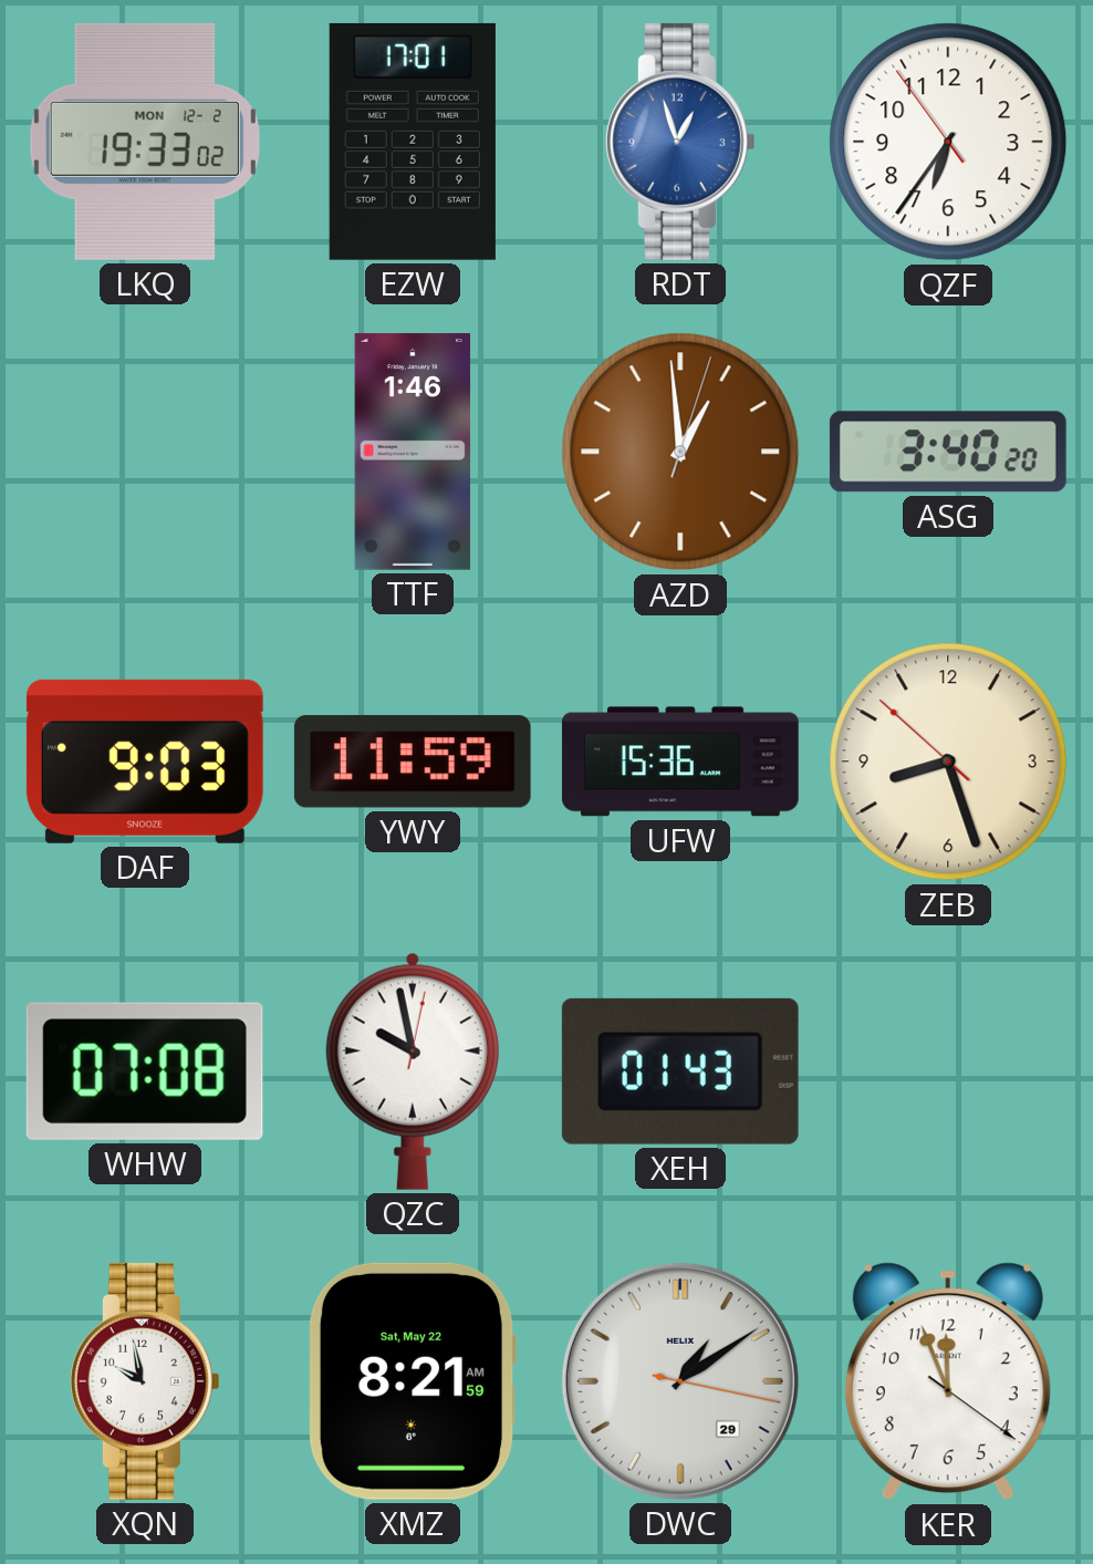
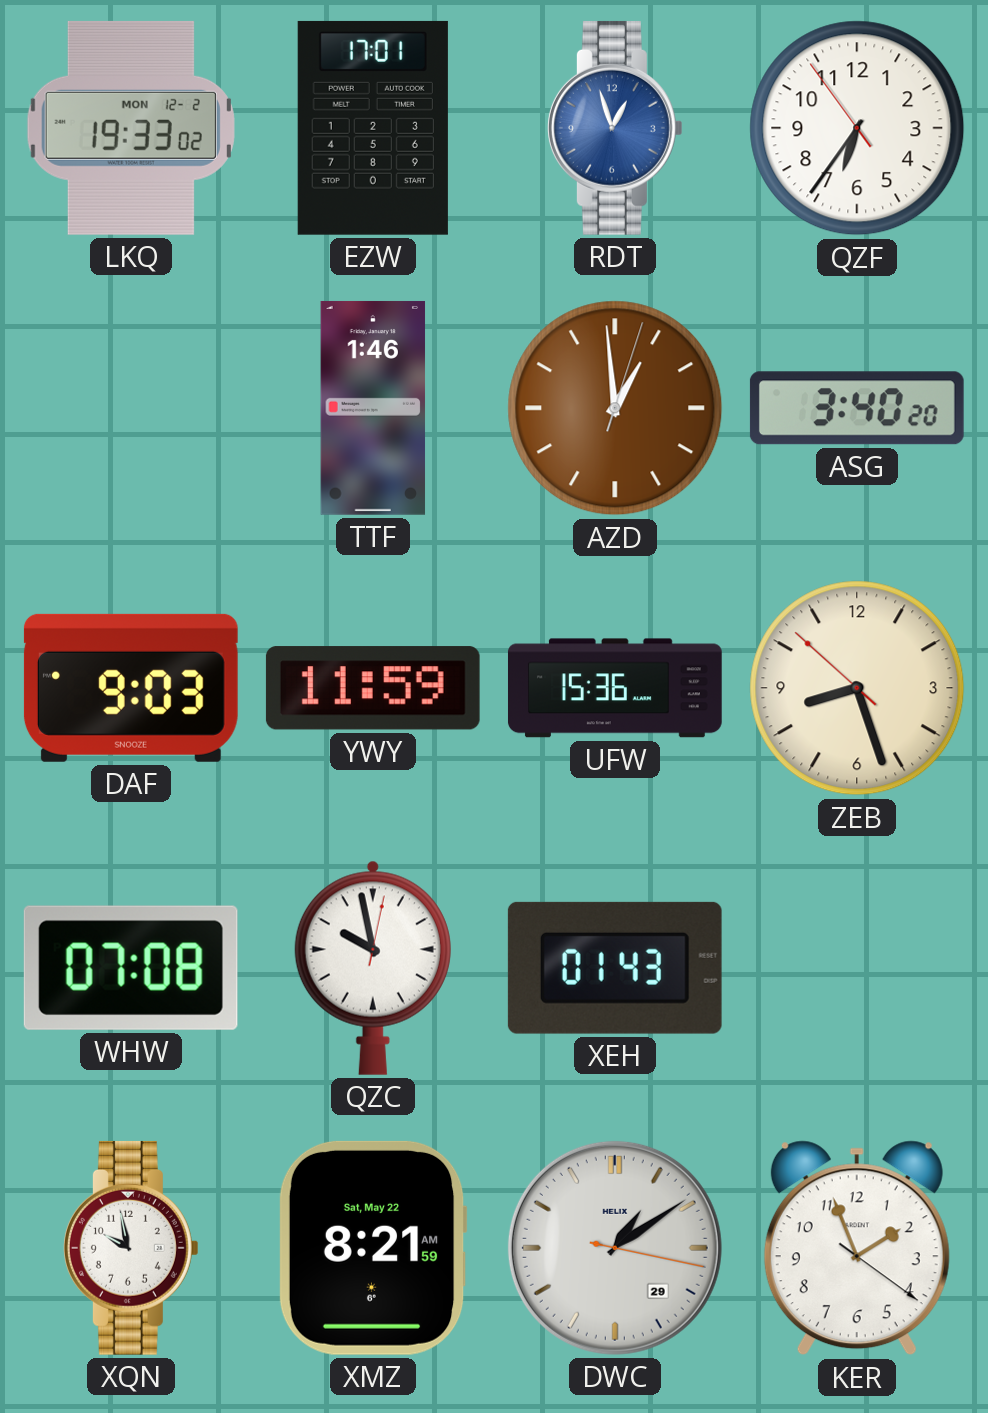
KER: 11:56 -> 1:56 (857, 1248)
